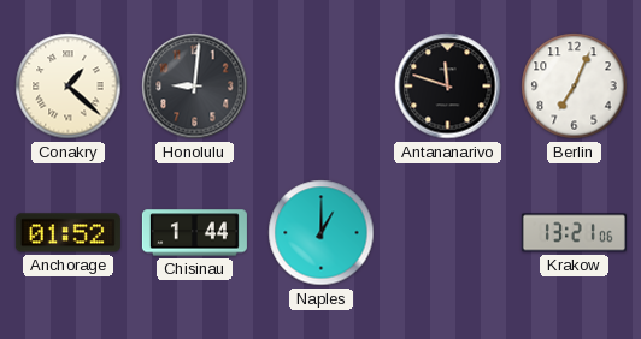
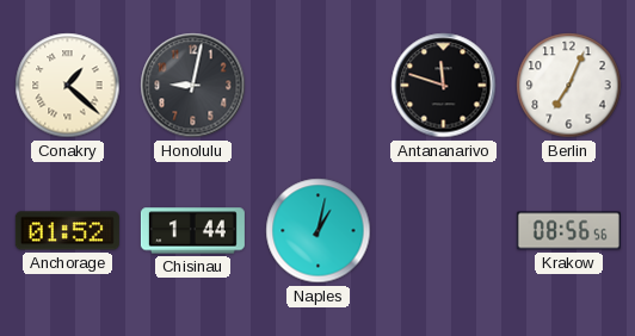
Honolulu: 9:01 -> 9:02 (193, 86)
Naples: 1:00 -> 1:02 (319, 231)
Krakow: 13:21 -> 08:56 (568, 231)
